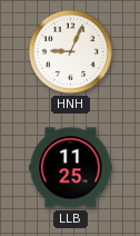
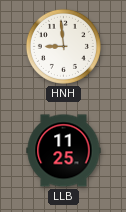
HNH: 9:04 -> 8:59 (63, 46)
